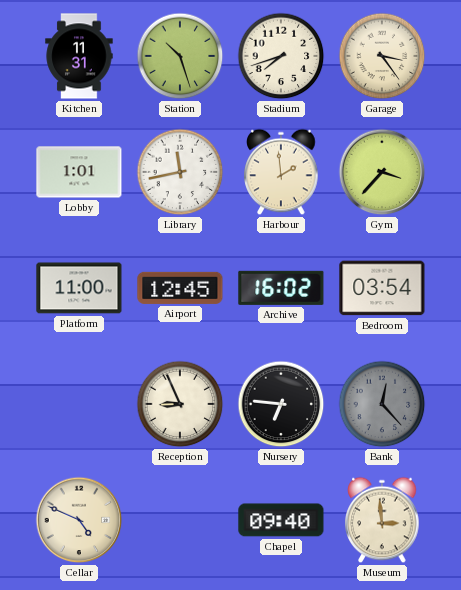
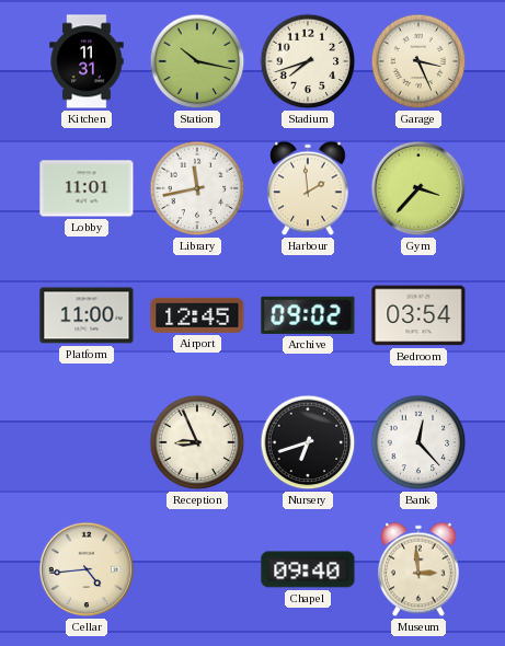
Station: 10:27 -> 10:17 (197, 61)
Garage: 3:24 -> 3:26 (418, 61)
Lobby: 1:01 -> 11:01 (87, 188)
Archive: 16:02 -> 09:02 (308, 315)
Nursery: 6:46 -> 6:42 (308, 442)
Bank dial: grey -> white (418, 442)
Cellar: 4:49 -> 4:44 (87, 569)
